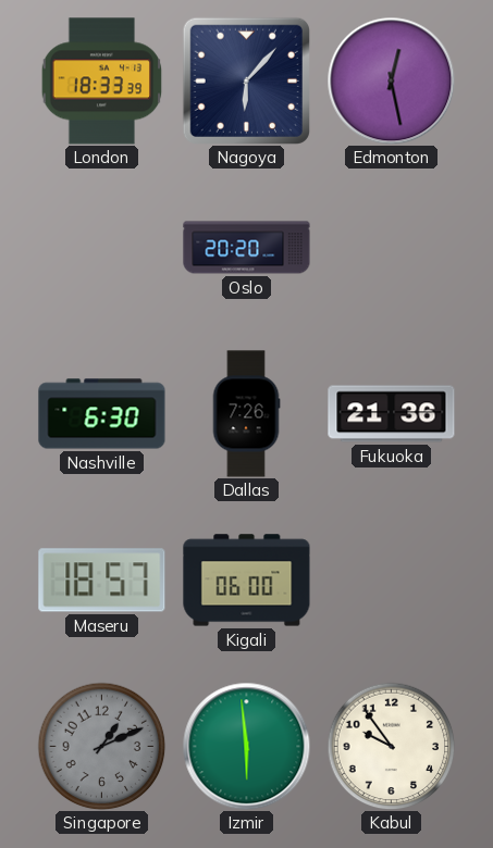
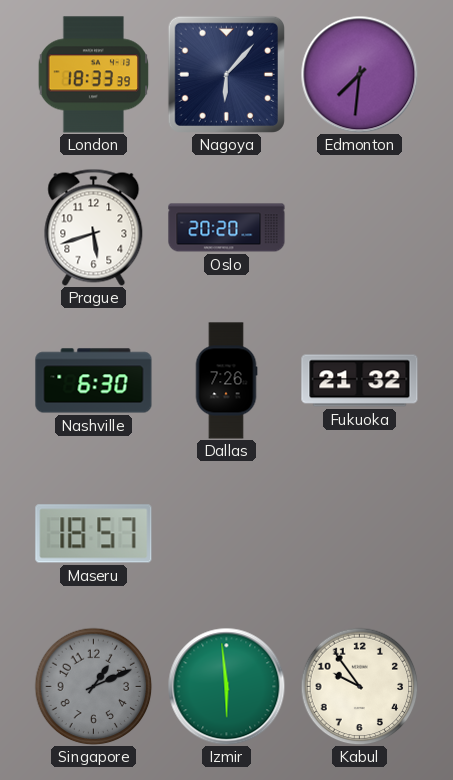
Edmonton: 12:28 -> 7:31 (359, 74)
Prague: none -> 5:42 (94, 227)
Fukuoka: 21:36 -> 21:32 (360, 381)
Kigali: 06:00 -> none (247, 581)
